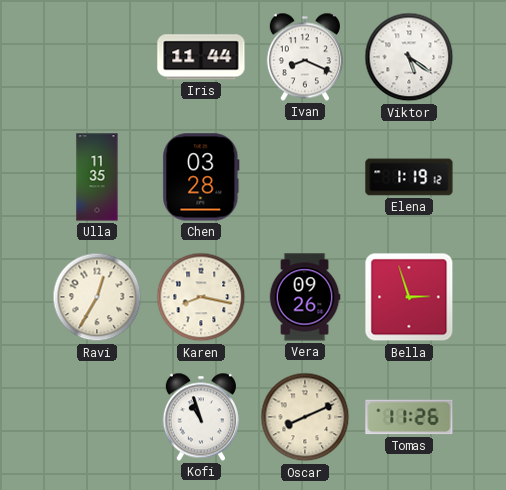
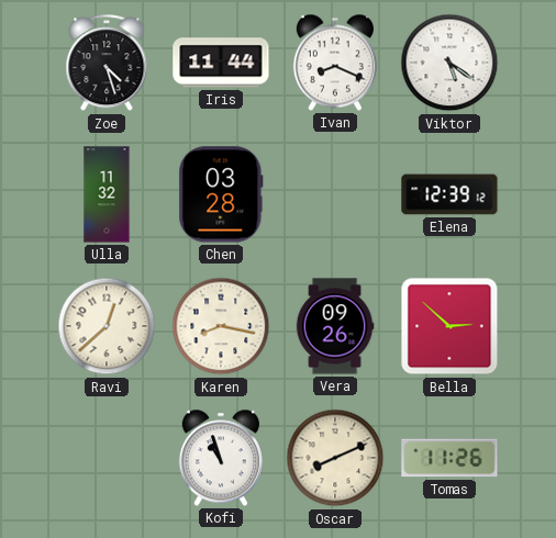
Zoe: none -> 4:27 (107, 64)
Ulla: 11:35 -> 11:32 (107, 194)
Elena: 1:19 -> 12:39 (449, 194)
Ravi: 12:35 -> 12:38 (107, 326)
Bella: 2:57 -> 2:52 (449, 326)
